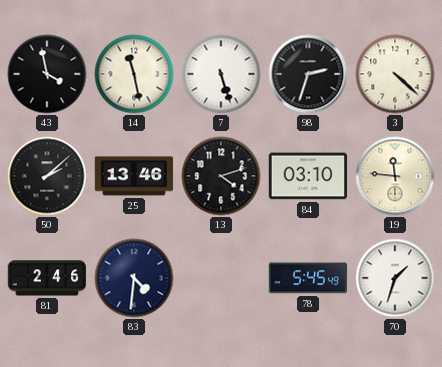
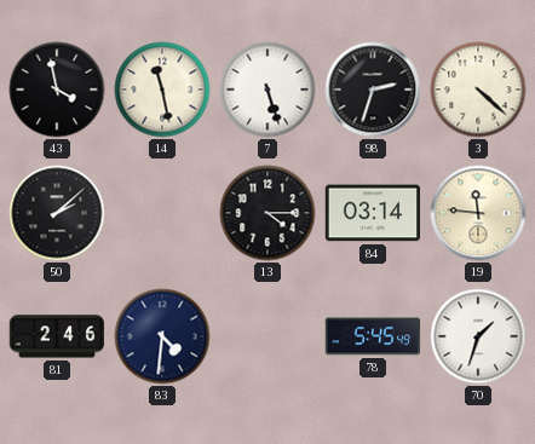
25: 13:46 -> none (134, 176)
13: 4:12 -> 4:15 (267, 213)
84: 03:10 -> 03:14 (373, 213)
